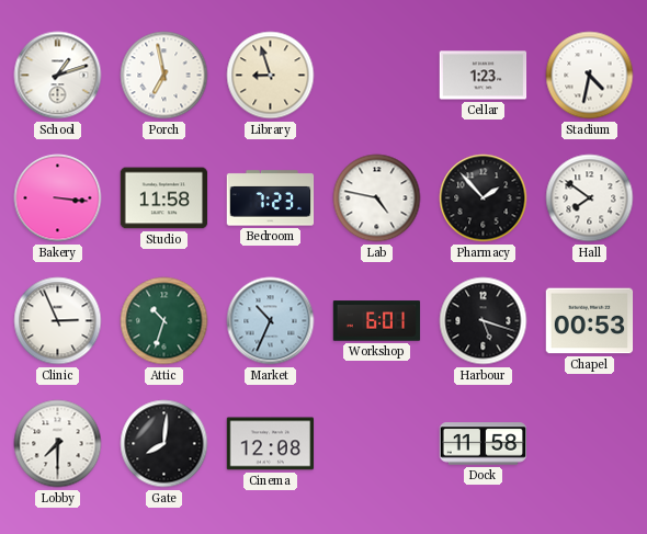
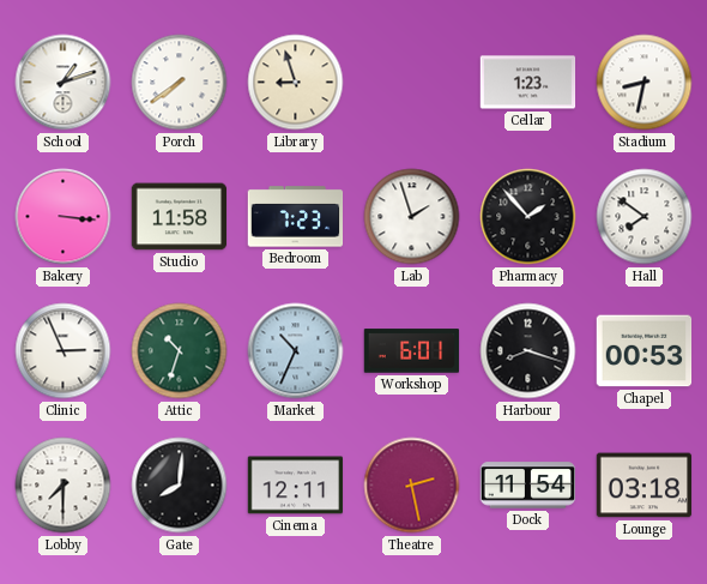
Porch: 6:58 -> 7:39 (180, 83)
Stadium: 4:32 -> 8:32 (645, 83)
Lab: 4:47 -> 1:57 (412, 217)
Harbour: 5:18 -> 8:18 (528, 351)
Cinema: 12:08 -> 12:11 (296, 486)
Theatre: none -> 2:28 (412, 486)
Dock: 11:58 -> 11:54 (528, 486)
Lounge: none -> 03:18 (645, 486)
